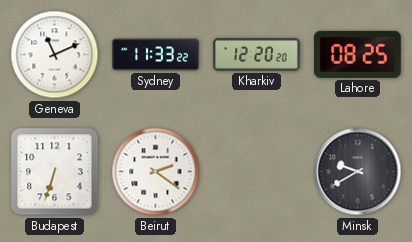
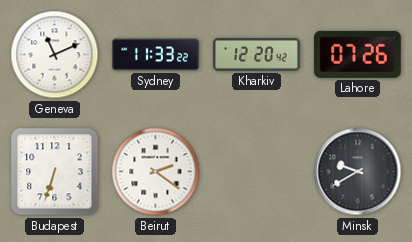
Kharkiv: 12:20:20 -> 12:20:42 (257, 55)
Lahore: 08:25 -> 07:26 (358, 54)
